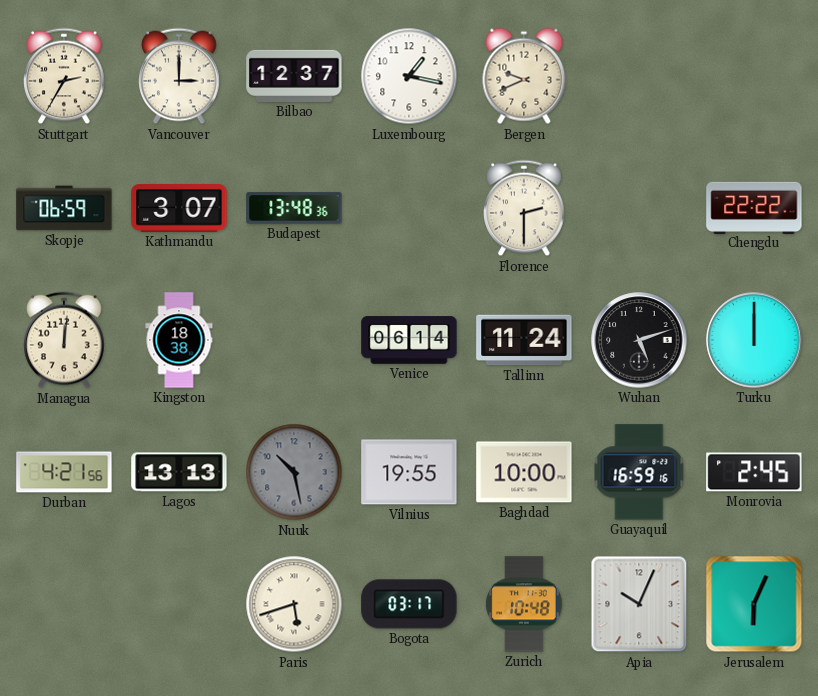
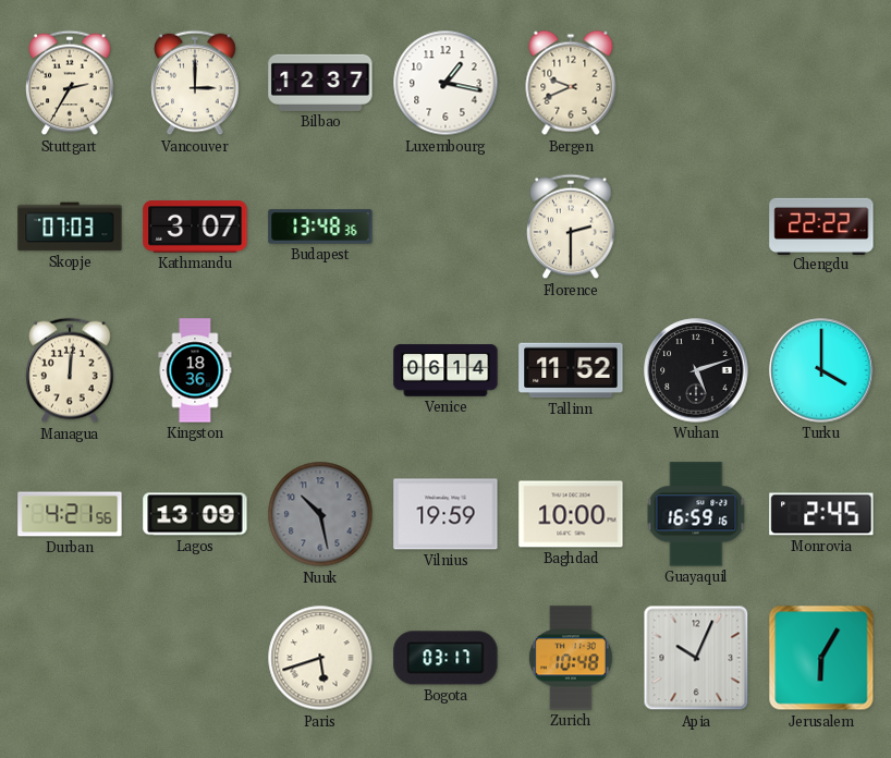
Skopje: 06:59 -> 07:03 (70, 227)
Kingston: 18:38 -> 18:36 (195, 370)
Tallinn: 11:24 -> 11:52 (571, 370)
Turku: 12:00 -> 4:00 (821, 370)
Lagos: 13:13 -> 13:09 (195, 514)
Vilnius: 19:55 -> 19:59 (446, 514)
Jerusalem: 6:04 -> 6:05 (821, 658)
